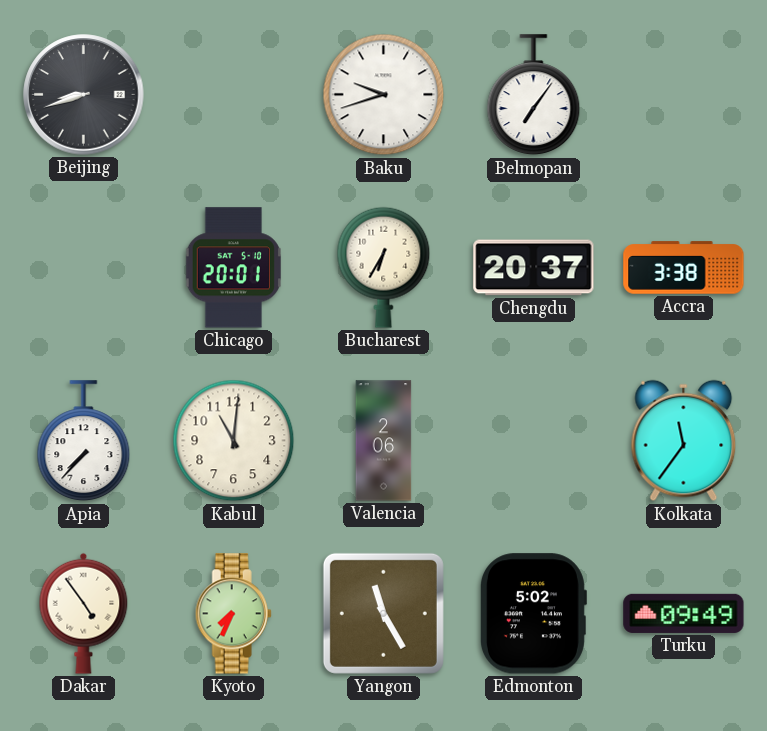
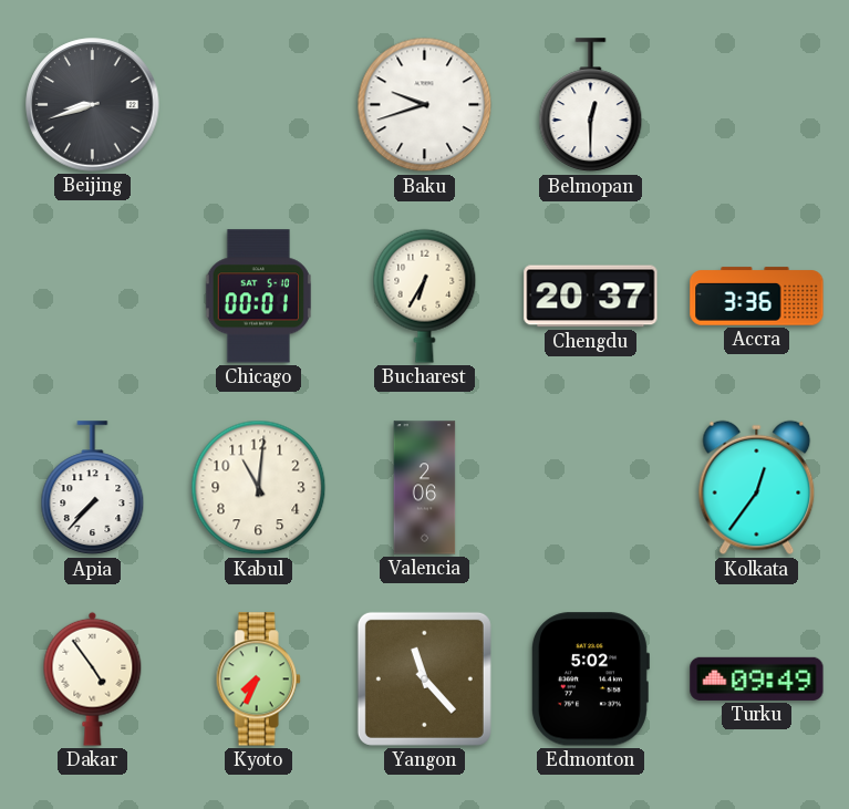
Belmopan: 7:06 -> 12:30 (591, 105)
Chicago: 20:01 -> 00:01 (258, 297)
Accra: 3:38 -> 3:36 (757, 297)
Kolkata: 11:36 -> 12:36 (757, 488)
Yangon: 11:25 -> 11:23 (424, 678)
